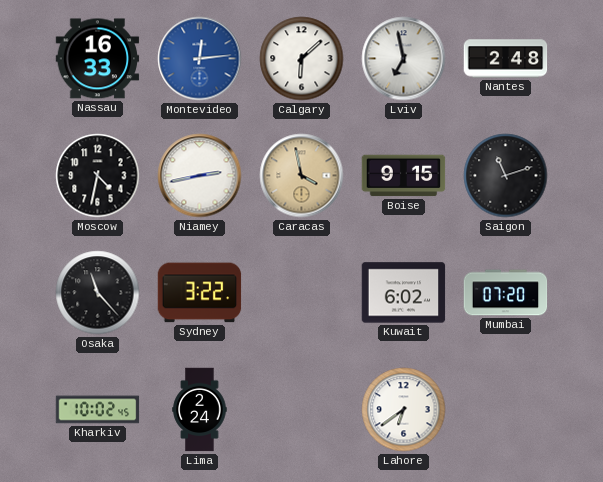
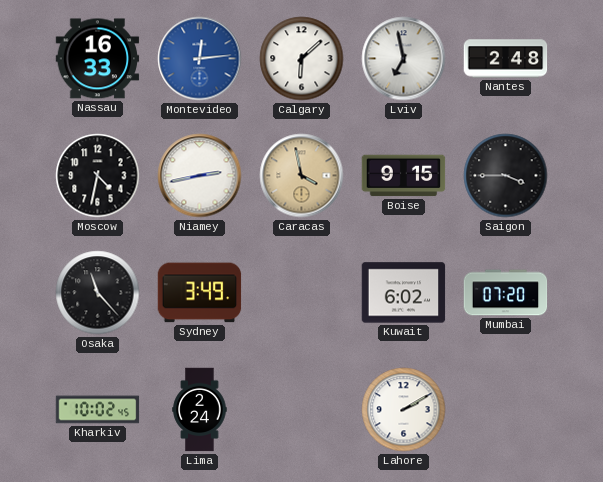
Saigon: 11:12 -> 3:45 (506, 176)
Sydney: 3:22 -> 3:49 (200, 293)
Lahore: 6:39 -> 2:10 (404, 410)
